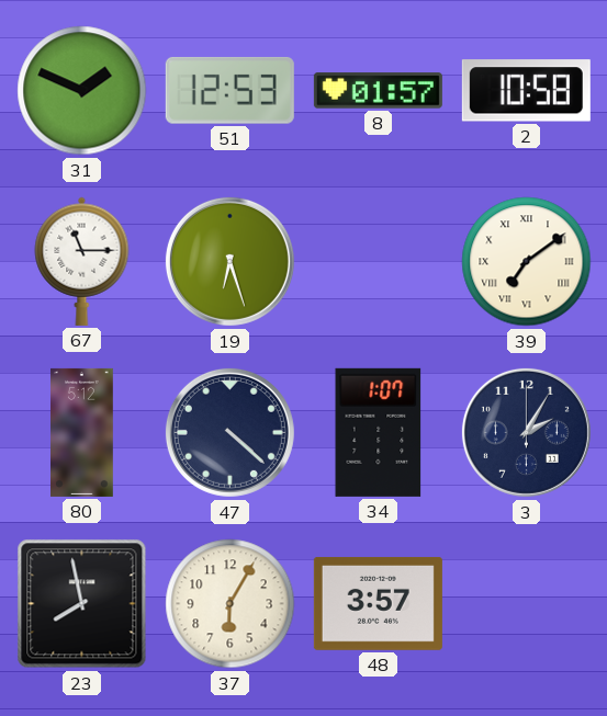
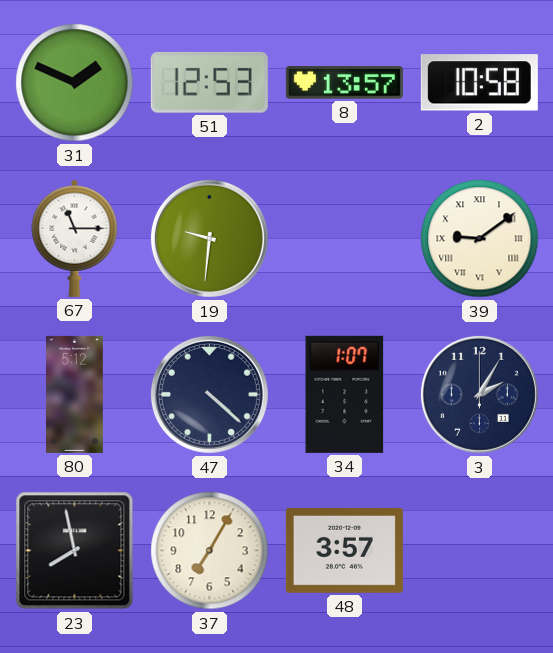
8: 01:57 -> 13:57 (344, 83)
19: 6:27 -> 9:31 (209, 238)
39: 7:09 -> 9:09 (480, 239)
37: 6:05 -> 7:05 (210, 551)
